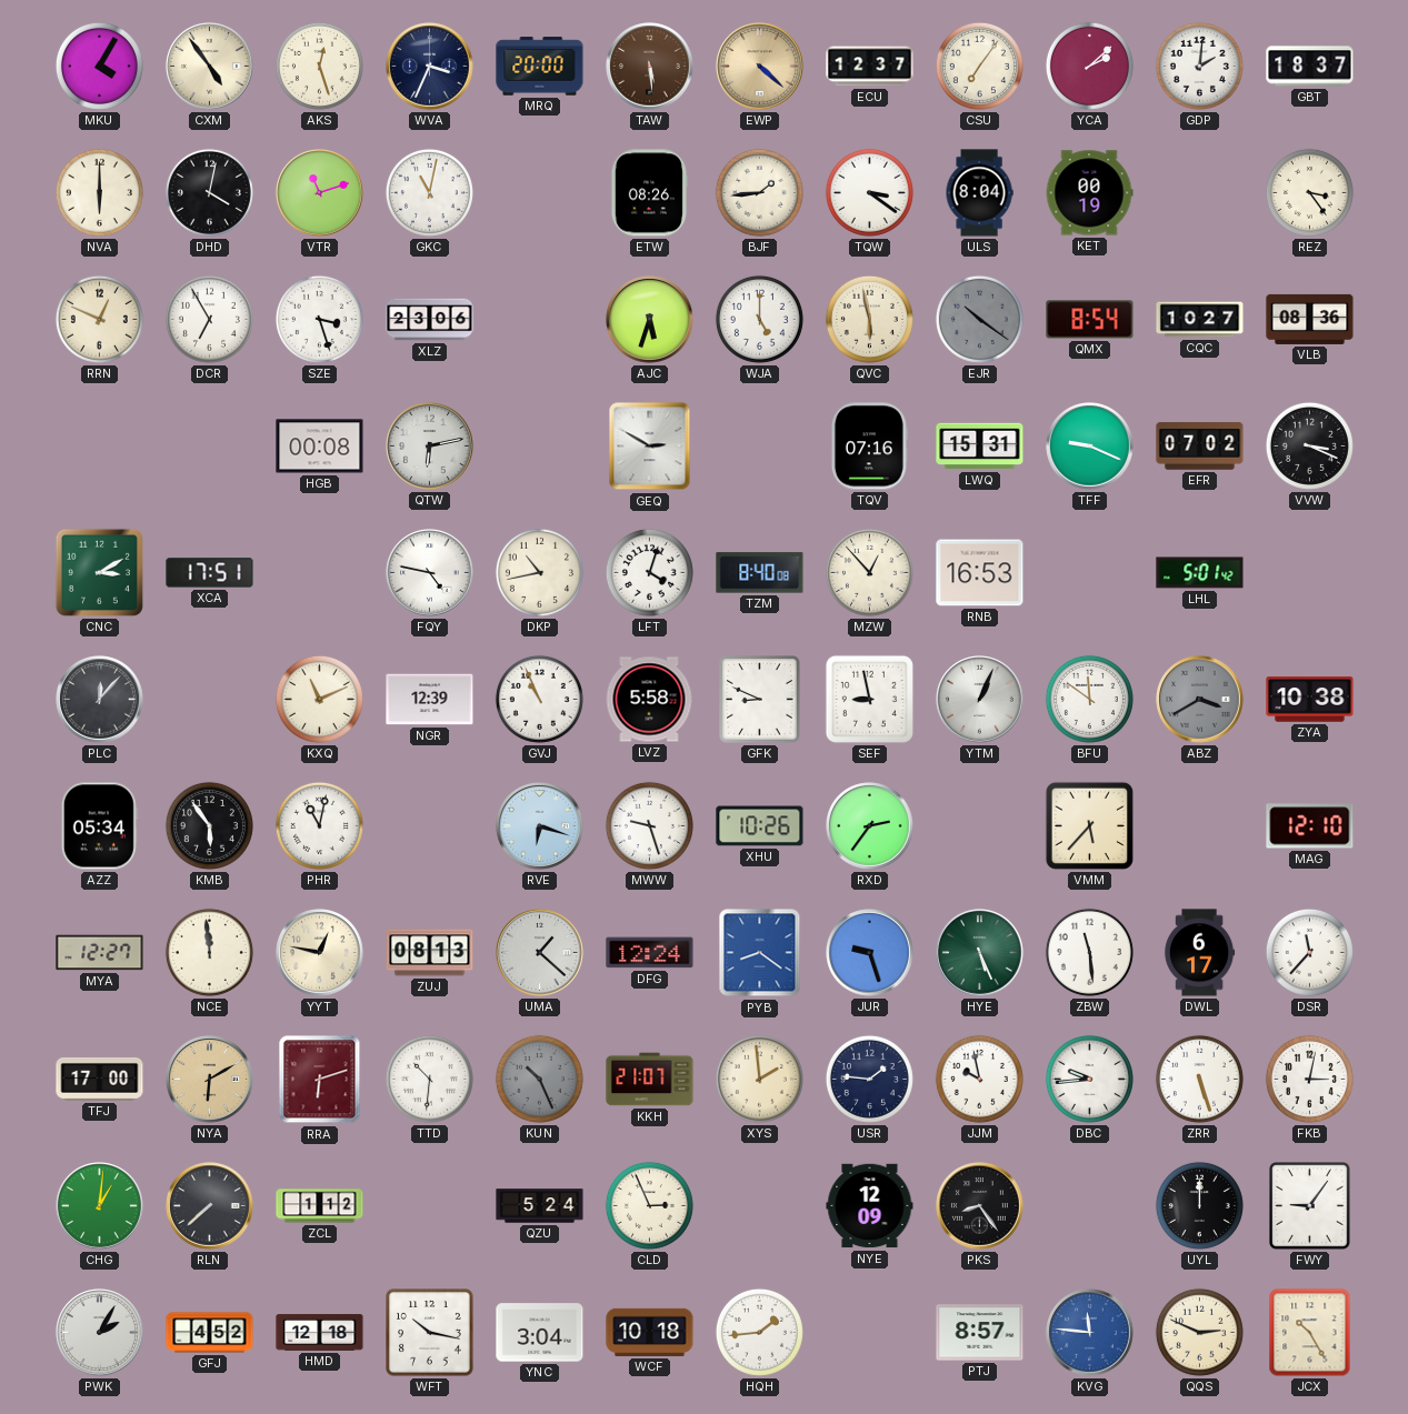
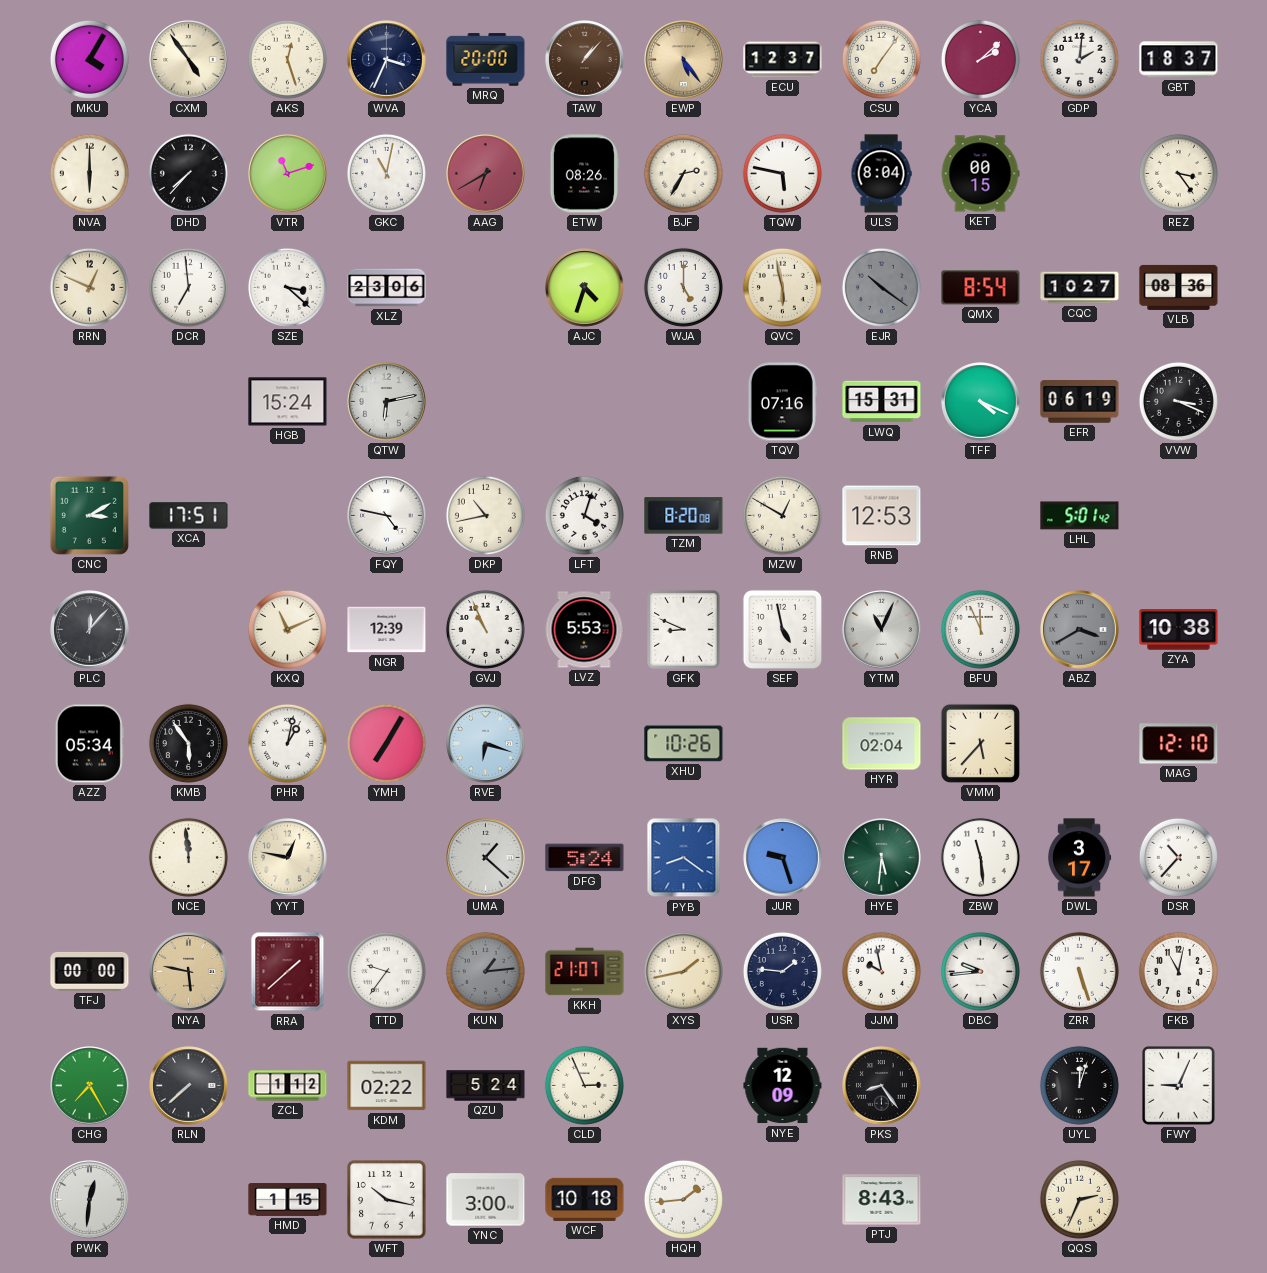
TAW: 5:29 -> 1:07 (585, 60)
EWP: 4:22 -> 5:24 (684, 60)
DHD: 4:02 -> 7:37 (188, 173)
AAG: none -> 6:40 (486, 174)
BJF: 1:44 -> 2:35 (683, 173)
TQW: 3:21 -> 5:47 (782, 173)
KET: 00:19 -> 00:15 (980, 174)
DCR: 6:55 -> 6:59 (188, 287)
SZE: 3:27 -> 3:22 (287, 287)
AJC: 5:33 -> 4:33 (585, 288)
HGB: 00:08 -> 15:24 (288, 402)
GEQ: 2:50 -> none (650, 447)
TFF: 9:19 -> 4:19 (981, 402)
EFR: 07:02 -> 06:19 (1080, 402)
TZM: 8:40 -> 8:20 (684, 516)
MZW: 12:53 -> 12:50 (782, 515)
RNB: 16:53 -> 12:53 (882, 516)
LVZ: 5:58 -> 5:53 (584, 630)
SEF: 8:58 -> 4:58 (782, 629)
YTM: 1:04 -> 11:04 (882, 630)
BFU: 11:51 -> 11:56 (980, 629)
PHR: 11:02 -> 1:02 (287, 743)
YMH: none -> 7:05 (386, 743)
MWW: 9:27 -> none (649, 825)
RXD: 2:36 -> none (870, 826)
HYR: none -> 02:04 (882, 744)
MYA: 12:27 -> none (100, 953)
ZUJ: 08:13 -> none (430, 953)
DFG: 12:24 -> 5:24 (585, 858)
HYE: 5:26 -> 5:31 (882, 858)
DWL: 6:17 -> 3:17 (1079, 858)
DSR: 11:37 -> 10:37 (1178, 857)
TFJ: 17:00 -> 00:00 (90, 971)
NYA: 6:10 -> 5:47 (189, 972)
RRA: 6:12 -> 1:38 (288, 972)
TTD: 10:31 -> 9:36 (386, 971)
KUN: 10:26 -> 1:14 (485, 971)
XYS: 1:59 -> 1:43 (683, 971)
FKB: 3:02 -> 11:02 (1178, 971)
CHG: 1:01 -> 7:25 (90, 1086)
KDM: none -> 02:22 (387, 1086)
UYL: 12:00 -> 12:03 (1079, 1085)
FWY: 9:06 -> 9:04 (1179, 1086)
PWK: 2:05 -> 12:31 (90, 1200)
GFJ: 4:52 -> none (210, 1333)
HMD: 12:18 -> 1:15 (288, 1200)
YNC: 3:04 -> 3:00 (486, 1200)
PTJ: 8:57 -> 8:43 (882, 1200)
KVG: 11:46 -> none (1090, 1333)
QQS: 2:49 -> 2:34 (1079, 1199)
JCX: 10:25 -> none (1310, 1333)
